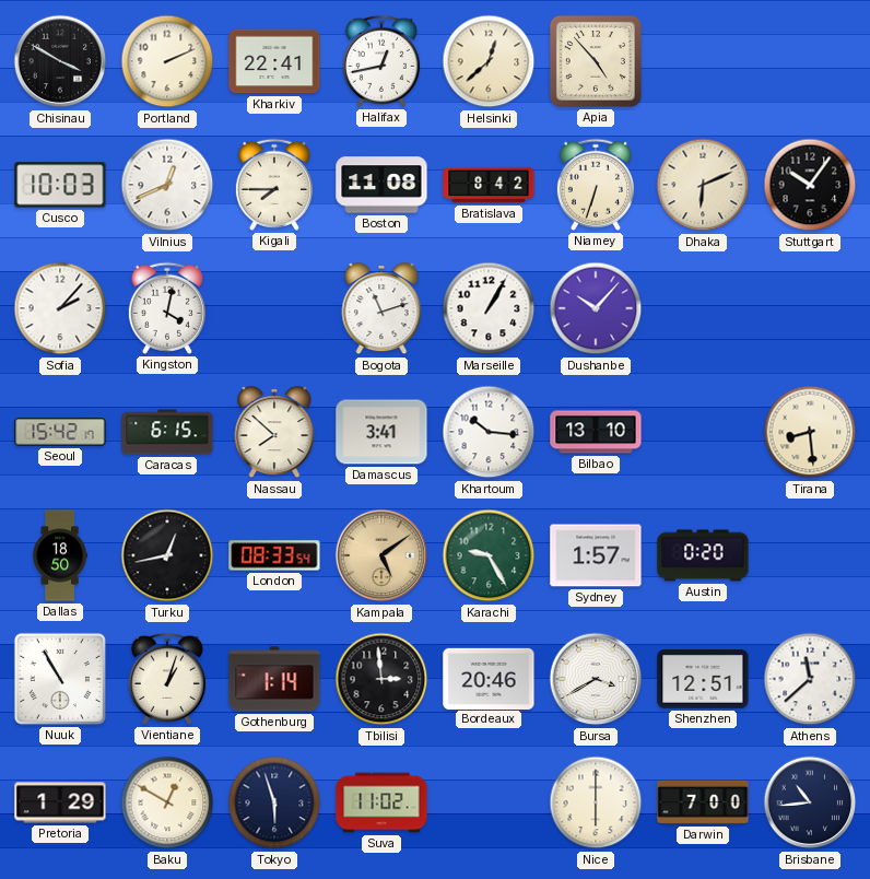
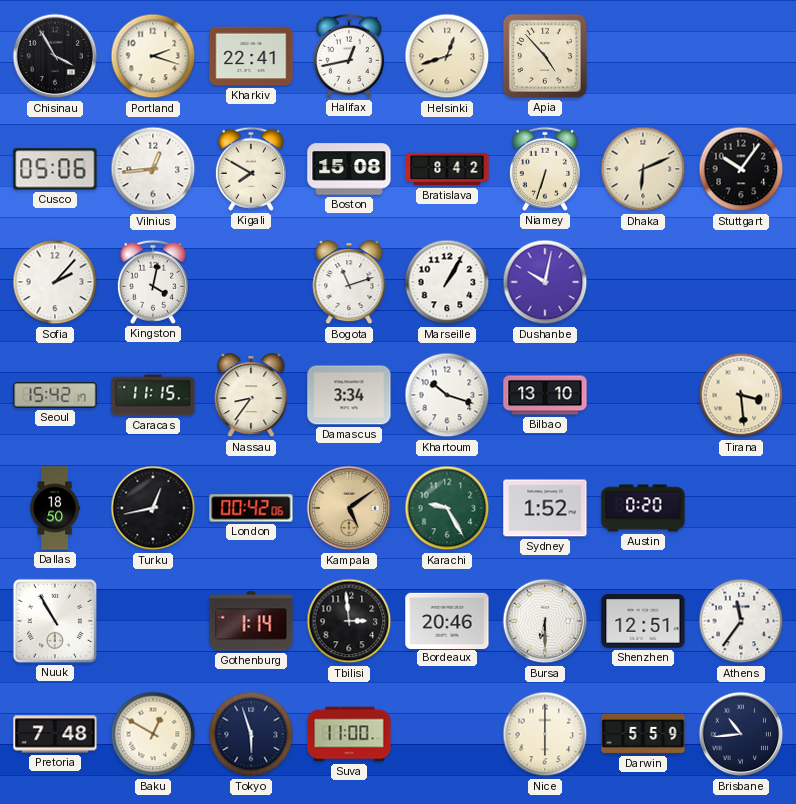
Chisinau: 3:50 -> 3:55 (55, 56)
Portland: 2:11 -> 2:18 (153, 56)
Helsinki: 12:38 -> 12:42 (447, 56)
Cusco: 10:03 -> 05:06 (55, 169)
Vilnius: 12:41 -> 12:44 (153, 169)
Kigali: 7:45 -> 7:50 (251, 169)
Boston: 11:08 -> 15:08 (349, 169)
Dushanbe: 10:07 -> 10:02 (545, 282)
Caracas: 6:15 -> 11:15 (153, 395)
Nassau: 7:52 -> 8:36 (251, 396)
Damascus: 3:41 -> 3:34 (349, 395)
Khartoum: 10:16 -> 10:18 (447, 395)
Tirana: 8:29 -> 3:29 (741, 395)
London: 08:33 -> 00:42 (251, 508)
Sydney: 1:57 -> 1:52 (545, 508)
Vientiane: 1:03 -> none (167, 679)
Bursa: 3:40 -> 6:30 (545, 621)
Athens: 11:38 -> 11:36 (741, 621)
Pretoria: 1:29 -> 7:48 (55, 734)
Suva: 11:02 -> 11:00 (349, 734)
Darwin: 7:00 -> 5:59 (643, 734)
